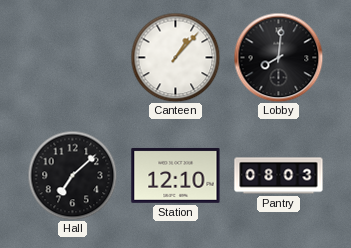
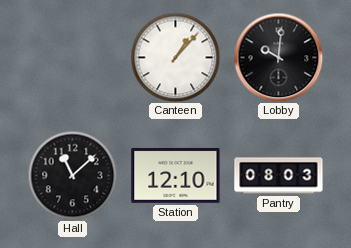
Lobby: 8:01 -> 10:01 (278, 57)
Hall: 7:08 -> 11:08 (72, 175)
